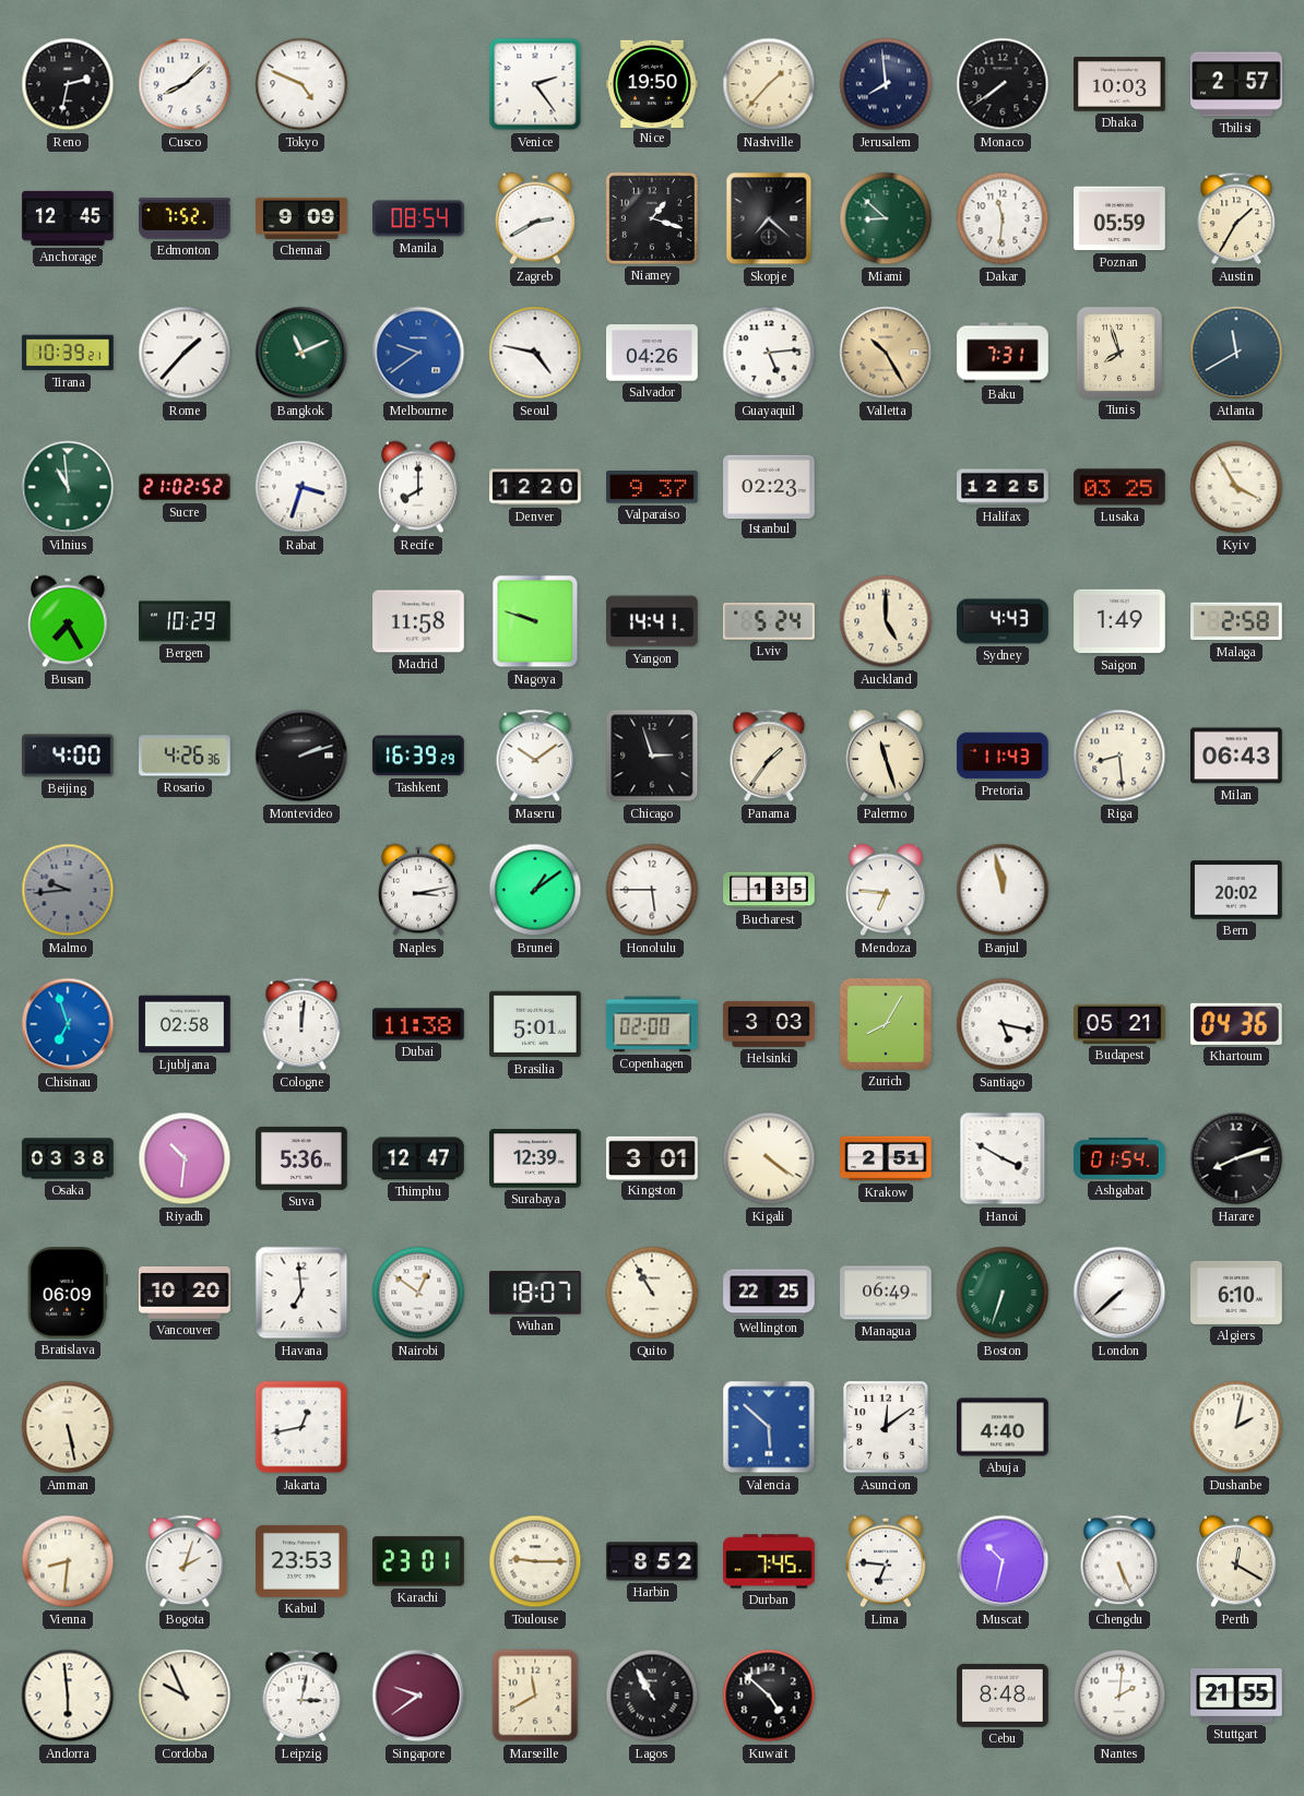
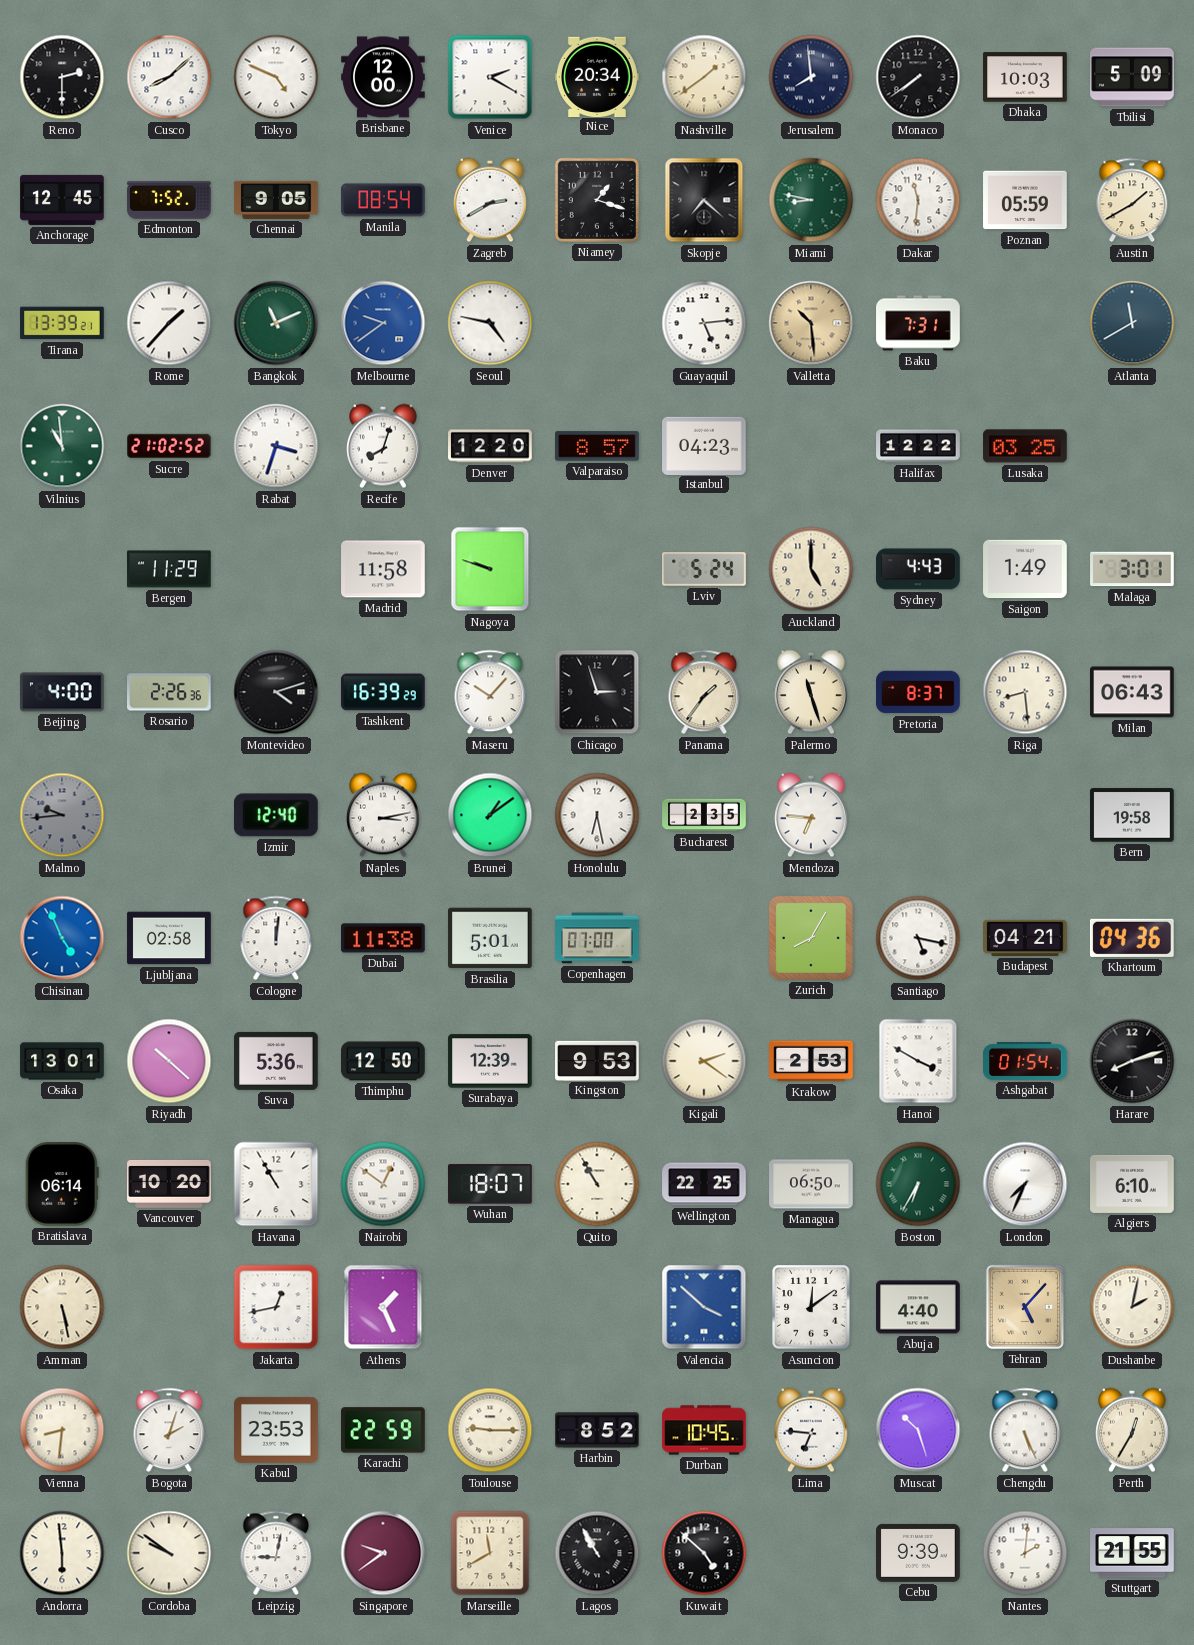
Reno: 2:32 -> 2:30 (62, 77)
Brisbane: none -> 12:00 (383, 77)
Venice: 2:24 -> 2:20 (490, 77)
Nice: 19:50 -> 20:34 (597, 76)
Nashville: 1:37 -> 1:39 (704, 77)
Tbilisi: 2:57 -> 5:09 (1132, 77)
Chennai: 9:09 -> 9:05 (276, 200)
Miami: 8:52 -> 8:47 (811, 200)
Austin: 1:35 -> 1:40 (1132, 200)
Tirana: 10:39 -> 13:39 (62, 323)
Salvador: 04:26 -> none (652, 353)
Valletta: 10:25 -> 10:29 (811, 323)
Tunis: 7:57 -> none (1119, 353)
Recife: 8:00 -> 8:03 (384, 446)
Valparaiso: 9:37 -> 8:57 (597, 446)
Istanbul: 02:23 -> 04:23 (704, 445)
Halifax: 12:25 -> 12:22 (918, 446)
Kyiv: 3:55 -> none (1236, 487)
Busan: 7:25 -> none (69, 621)
Bergen: 10:29 -> 11:29 (169, 569)
Yangon: 14:41 -> none (652, 621)
Malaga: 2:58 -> 3:01 (1132, 569)
Rosario: 4:26 -> 2:26 (170, 692)
Montevideo: 2:12 -> 4:12 (276, 692)
Maseru: 10:09 -> 10:07 (490, 692)
Pretoria: 11:43 -> 8:37 (918, 692)
Izmir: none -> 12:40 (276, 815)
Honolulu: 5:45 -> 6:28 (597, 815)
Bucharest: 1:35 -> 2:35 (704, 815)
Banjul: 11:58 -> none (1003, 890)
Bern: 20:02 -> 19:58 (1132, 815)
Chisinau: 6:57 -> 4:56 (62, 938)
Copenhagen: 02:00 -> 07:00 (597, 938)
Helsinki: 3:03 -> none (769, 1024)
Budapest: 05:21 -> 04:21 (1025, 938)
Osaka: 03:38 -> 13:01 (62, 1061)
Riyadh: 10:31 -> 10:22 (169, 1061)
Thimphu: 12:47 -> 12:50 (383, 1061)
Kingston: 3:01 -> 9:53 (597, 1060)
Kigali: 4:21 -> 2:21 (704, 1061)
Krakow: 2:51 -> 2:53 (811, 1061)
Bratislava: 06:09 -> 06:14 (62, 1185)
Havana: 6:59 -> 10:55 (276, 1184)
Managua: 06:49 -> 06:50 (811, 1184)
Boston: 6:33 -> 6:35 (918, 1184)
London: 7:38 -> 7:34 (1025, 1184)
Athens: none -> 1:26 (383, 1307)
Valencia: 5:52 -> 3:52 (704, 1307)
Tehran: none -> 5:07 (1025, 1307)
Karachi: 23:01 -> 22:59 (383, 1430)
Durban: 7:45 -> 10:45 (704, 1430)
Muscat: 10:32 -> 10:27 (918, 1430)
Perth: 12:20 -> 12:35 (1133, 1430)
Cordoba: 9:56 -> 9:51 (169, 1553)
Leipzig: 3:02 -> 9:02 (276, 1553)
Cebu: 8:48 -> 9:39 (918, 1553)
